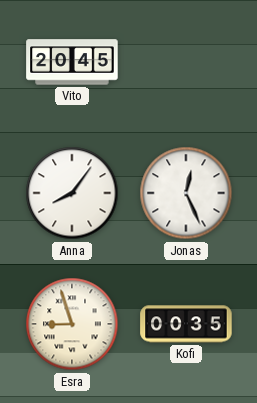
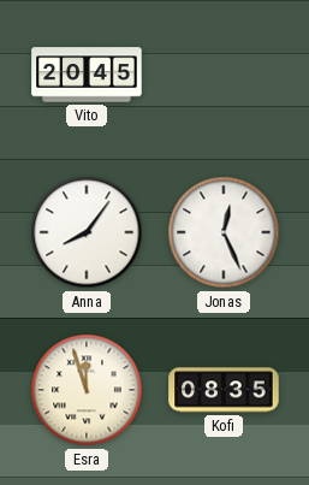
Esra: 8:57 -> 11:57 (87, 390)
Kofi: 00:35 -> 08:35 (224, 390)
